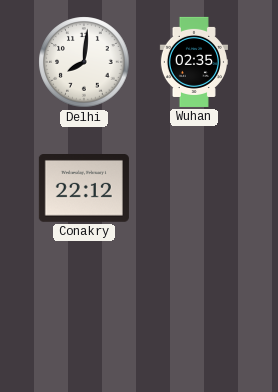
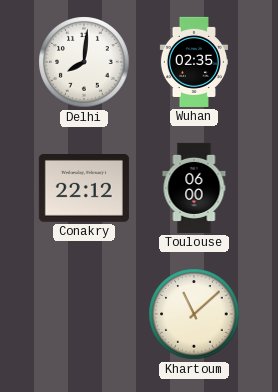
Toulouse: none -> 06:00 (194, 188)
Khartoum: none -> 11:08 (194, 314)
